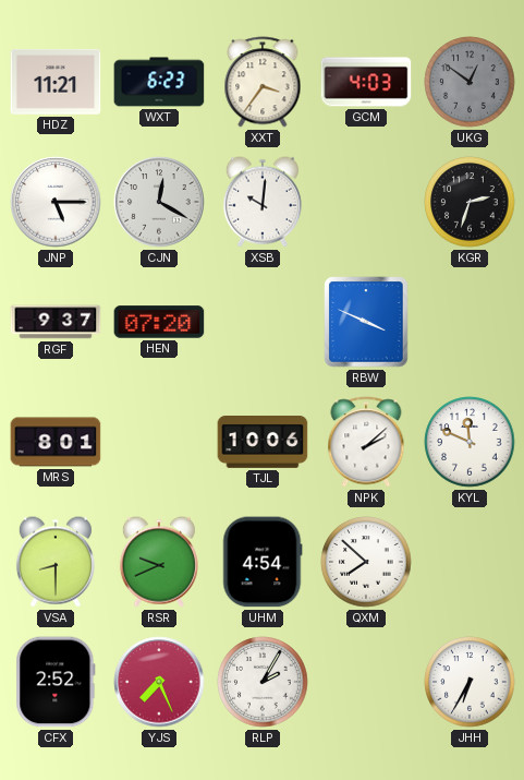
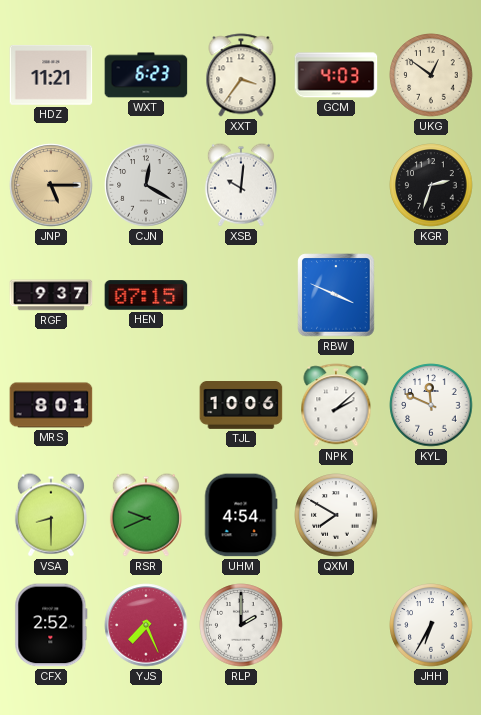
UKG dial: grey -> cream (431, 75)
JNP dial: white -> champagne (51, 185)
HEN: 07:20 -> 07:15 (146, 295)
QXM: 7:52 -> 7:50 (336, 515)
RLP: 2:05 -> 2:00 (241, 625)
